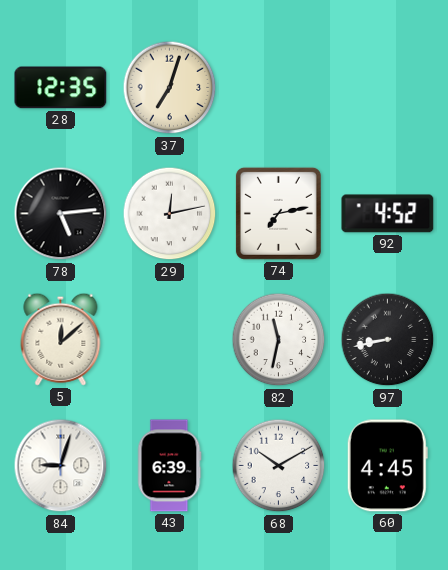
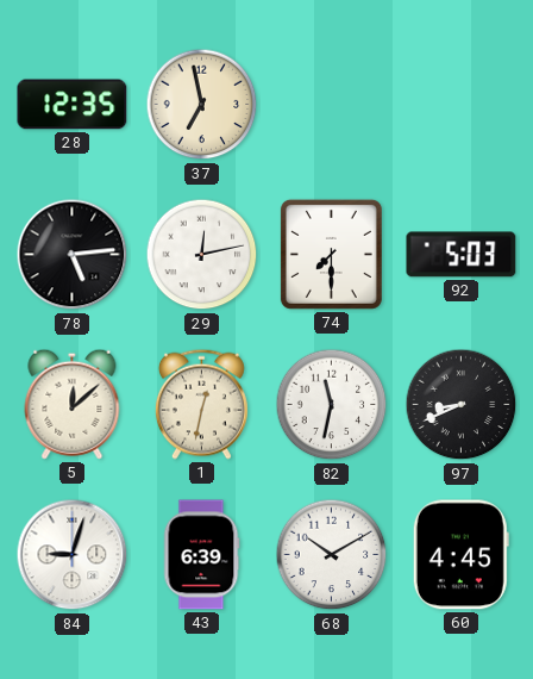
37: 7:03 -> 6:58 (202, 105)
74: 7:13 -> 7:30 (331, 254)
92: 4:52 -> 5:03 (462, 255)
1: none -> 12:32 (201, 404)
97: 8:43 -> 8:41 (462, 405)
